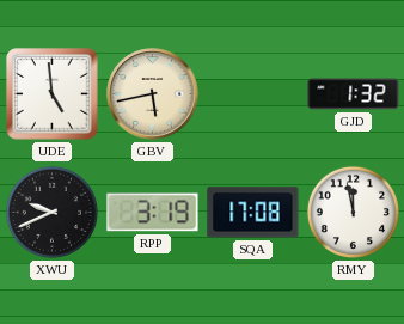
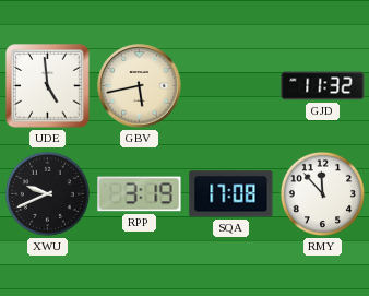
GJD: 1:32 -> 11:32 (323, 86)
RMY: 11:58 -> 11:53 (322, 193)
